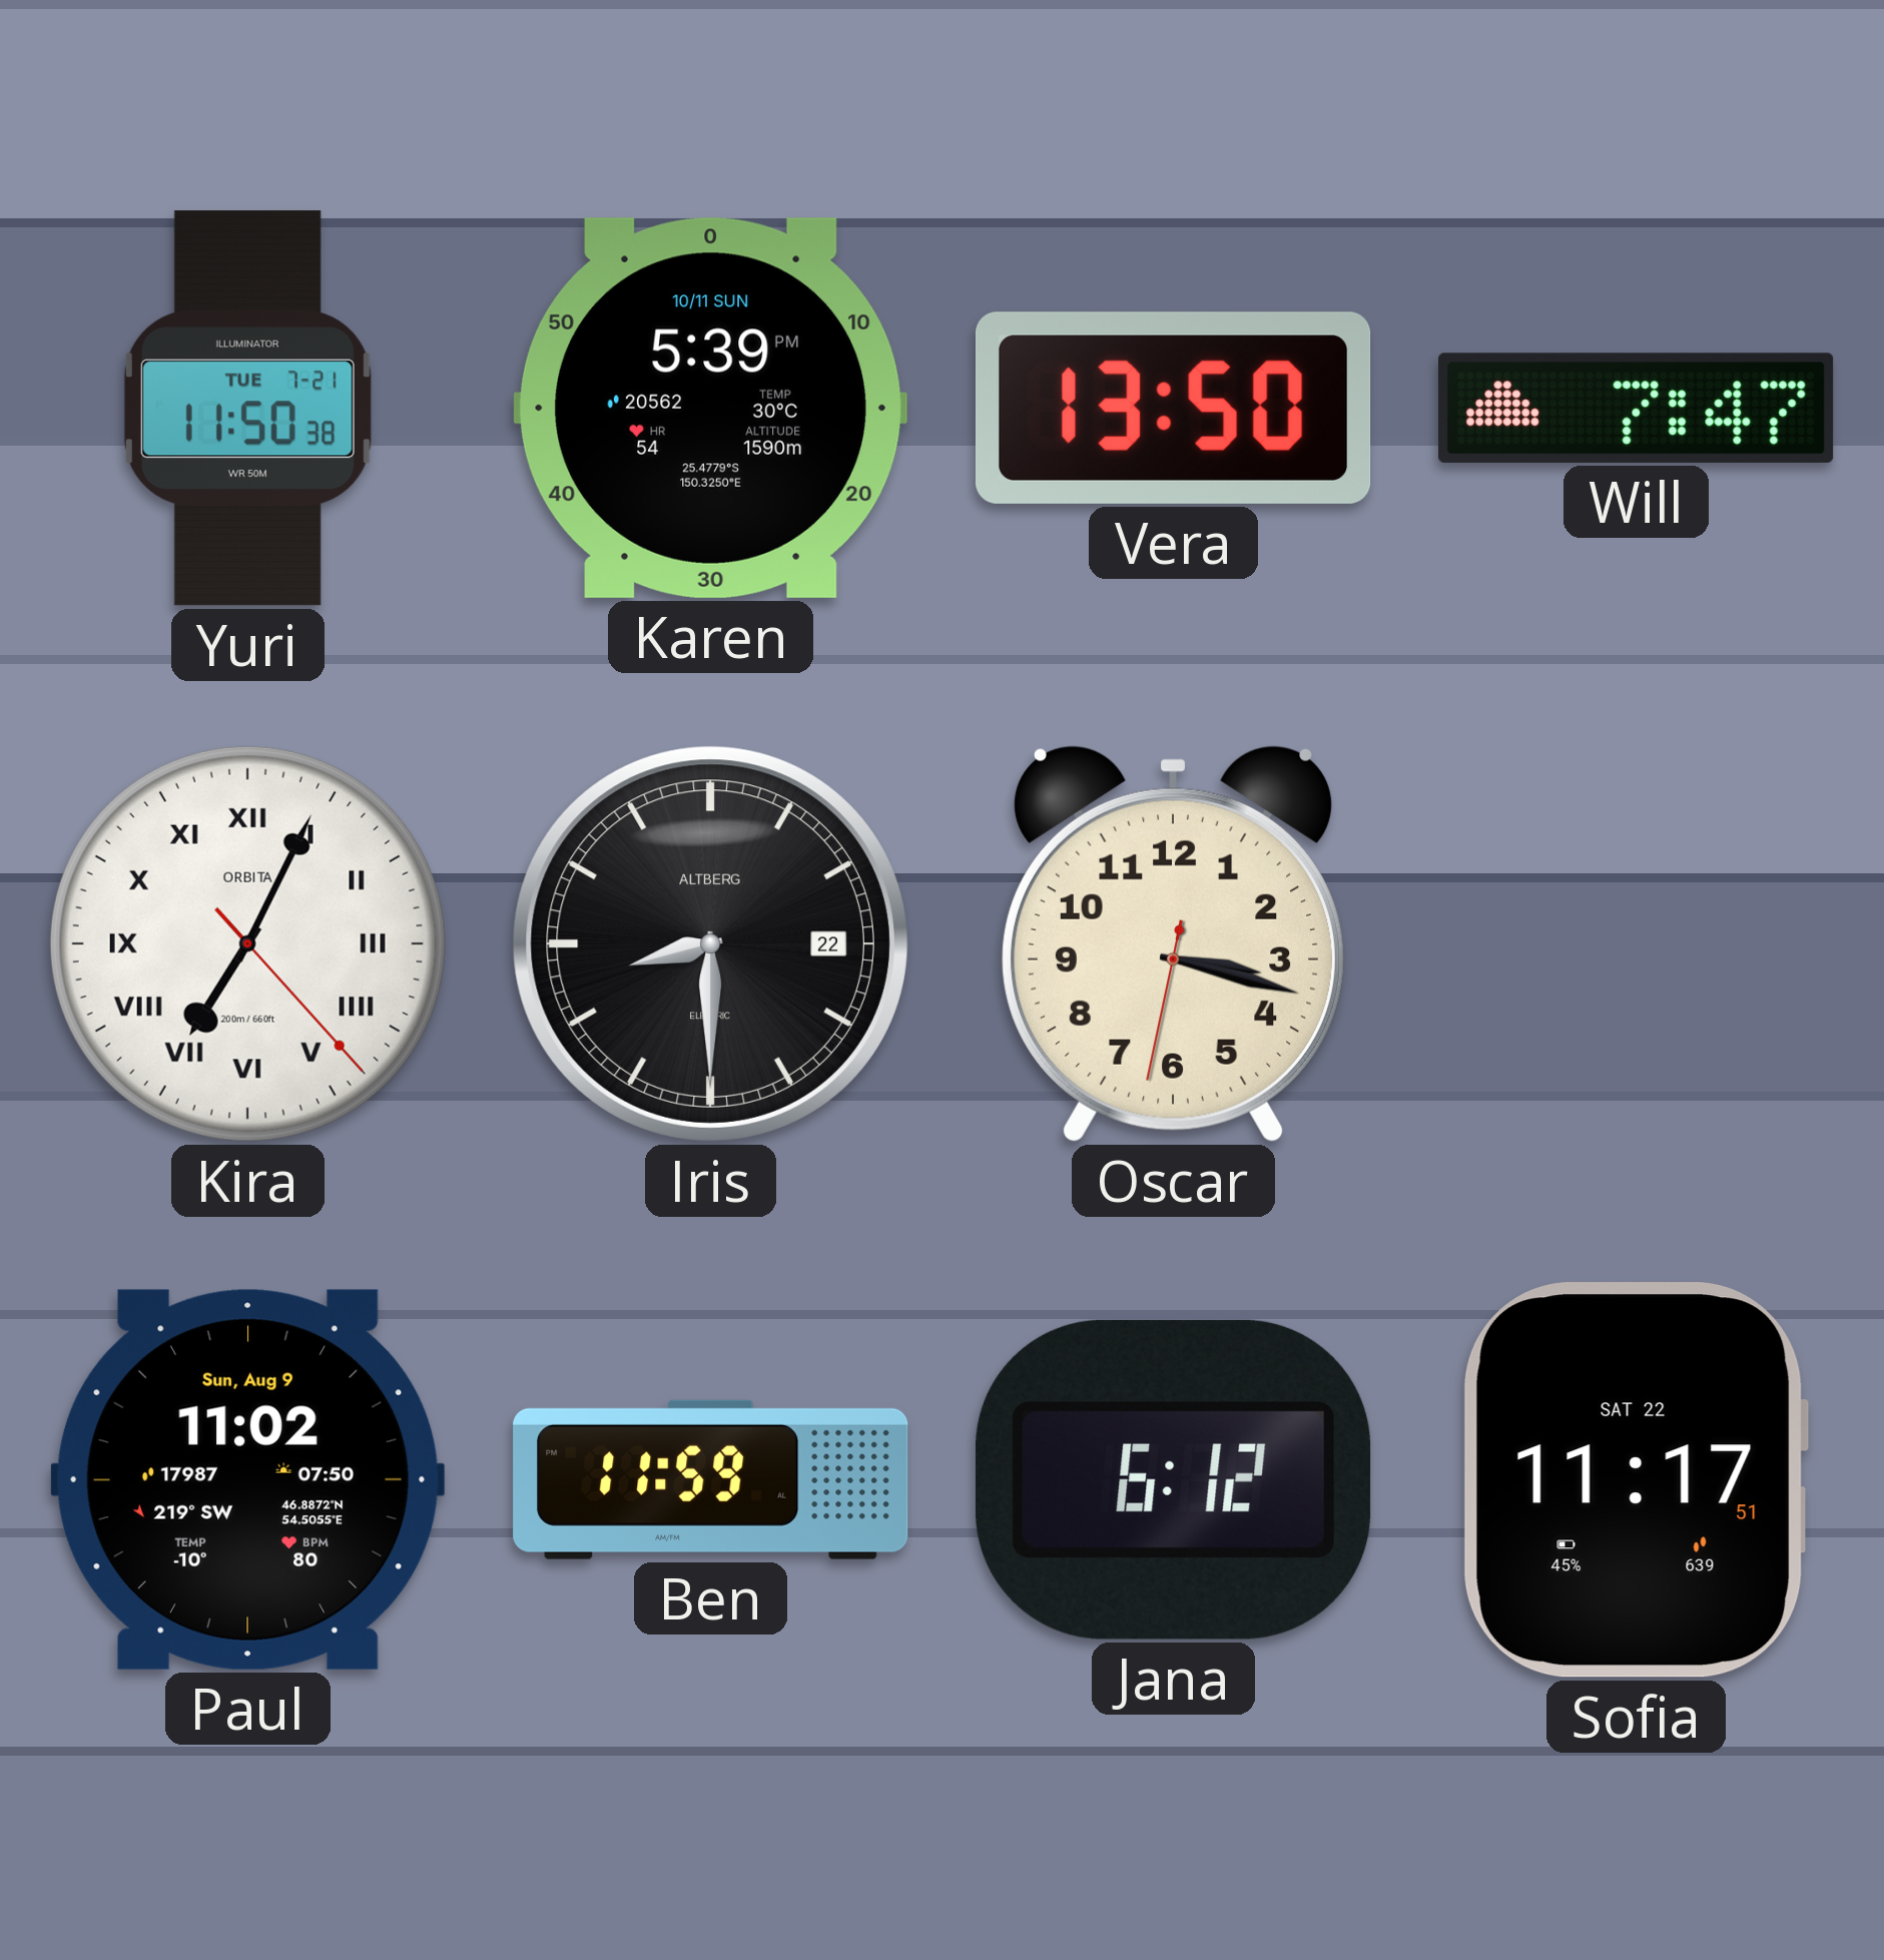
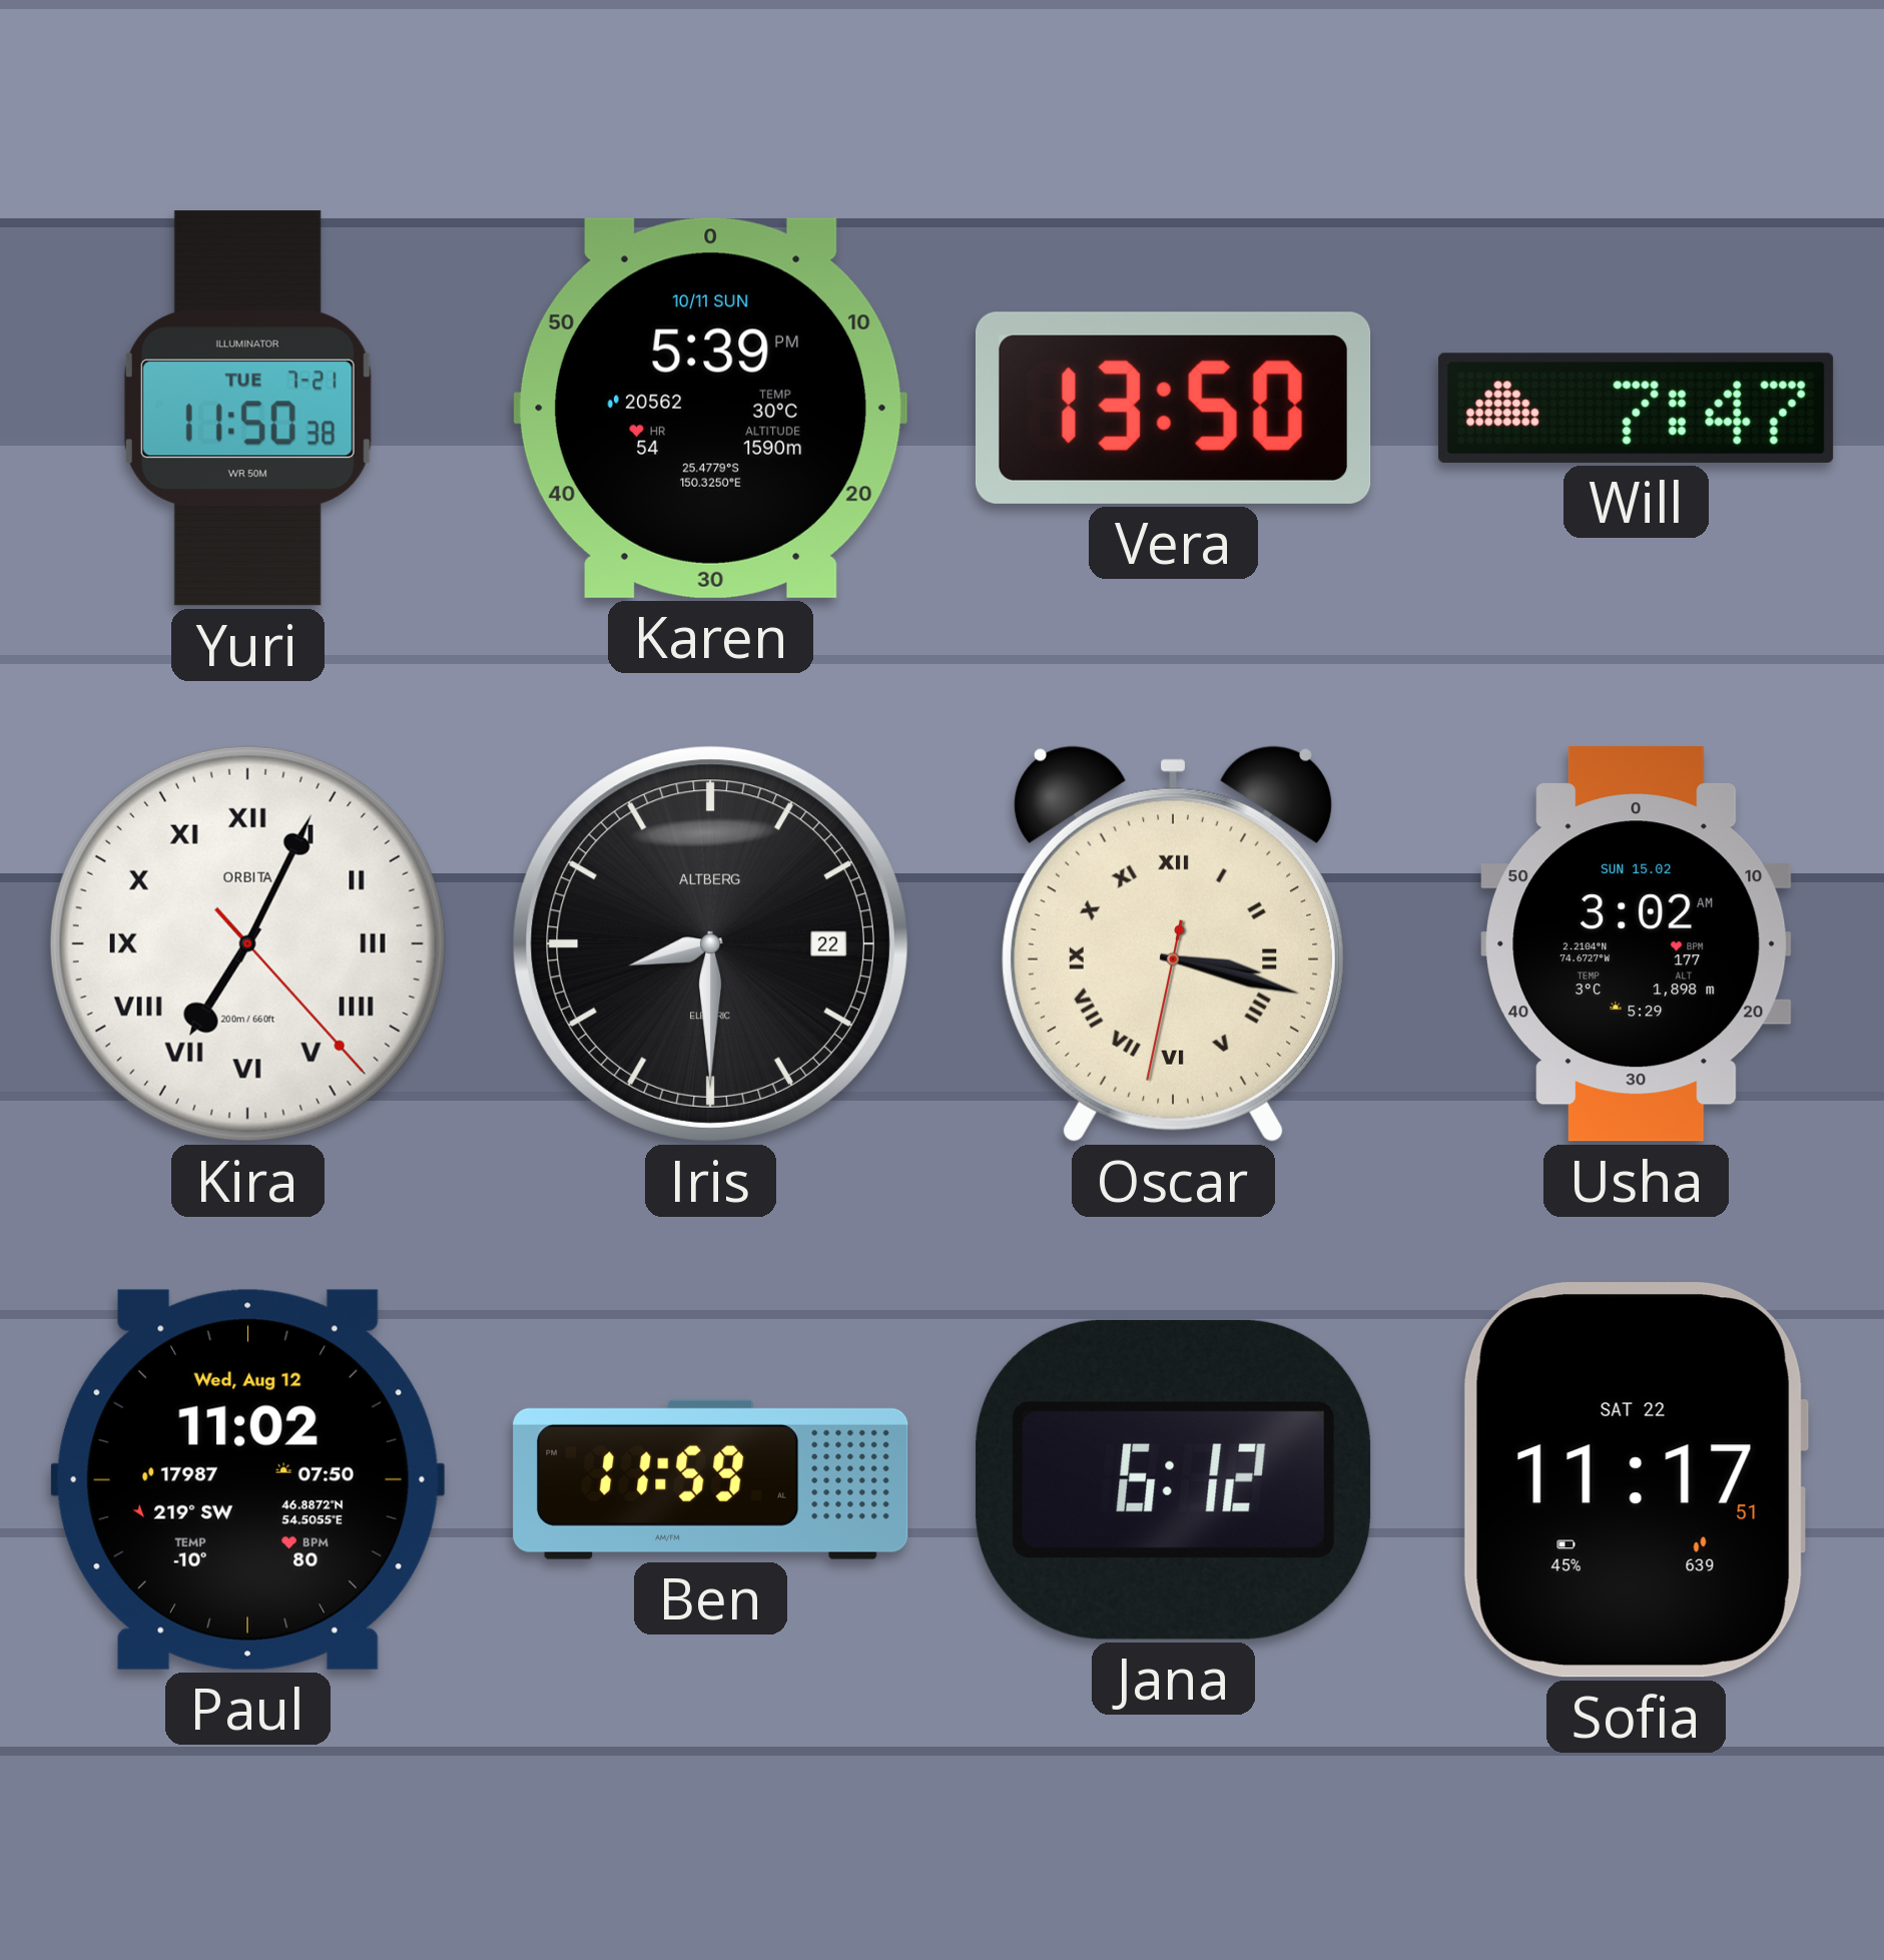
Oscar numerals: Arabic -> Roman (1173, 943)
Usha: none -> 3:02 (1637, 944)
Paul date: Sun, Aug 9 -> Wed, Aug 12 (247, 1479)
